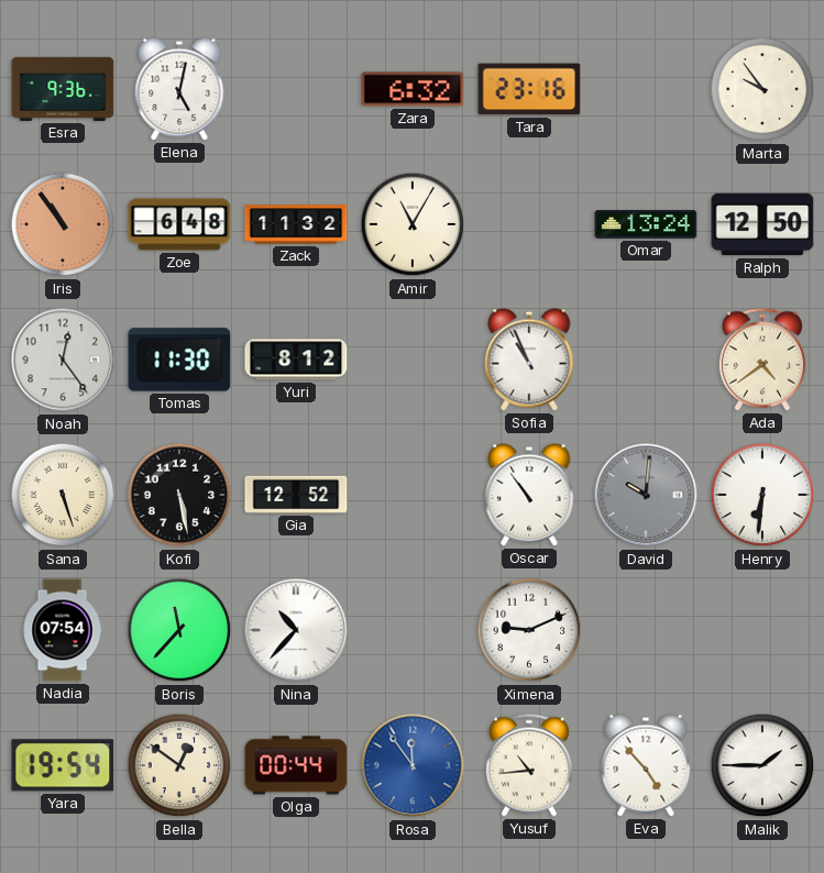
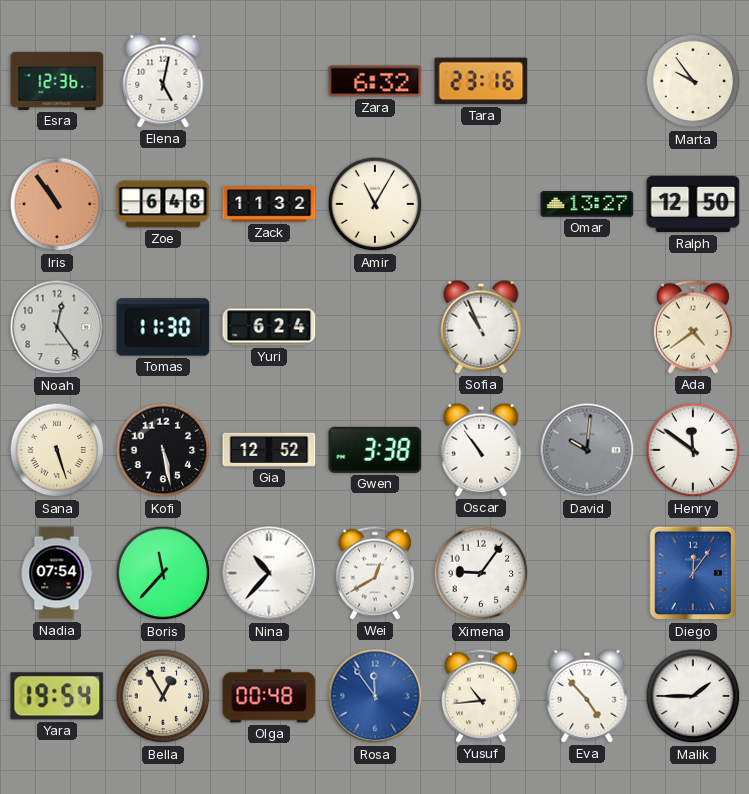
Esra: 9:36 -> 12:36 (57, 81)
Omar: 13:24 -> 13:27 (587, 204)
Yuri: 8:12 -> 6:24 (269, 327)
Gwen: none -> 3:38 (375, 450)
Henry: 6:31 -> 11:51 (693, 450)
Wei: none -> 12:40 (375, 573)
Ximena: 9:11 -> 9:06 (481, 573)
Diego: none -> 12:06 (693, 573)
Bella: 12:51 -> 12:55 (163, 696)
Olga: 00:44 -> 00:48 (269, 696)
